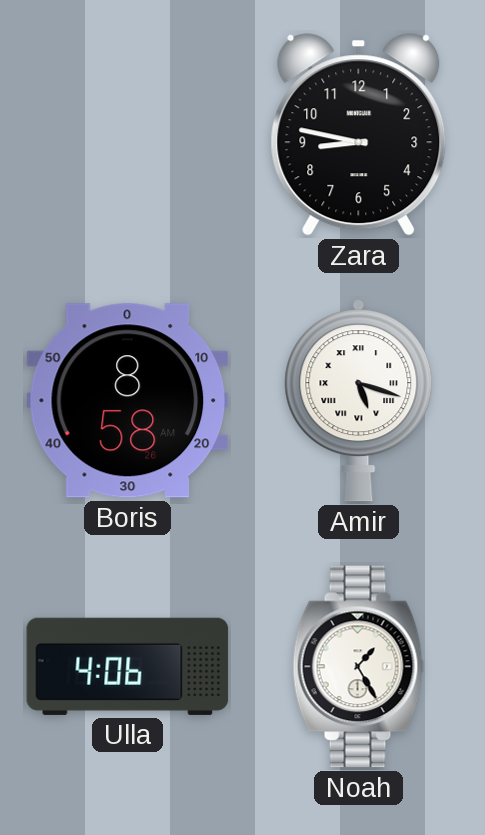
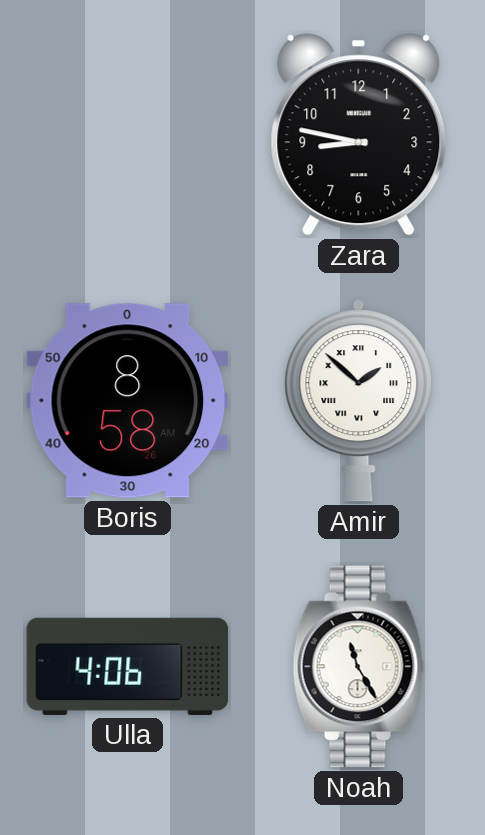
Amir: 5:18 -> 1:52 (359, 401)
Noah: 1:25 -> 11:25 (359, 667)
